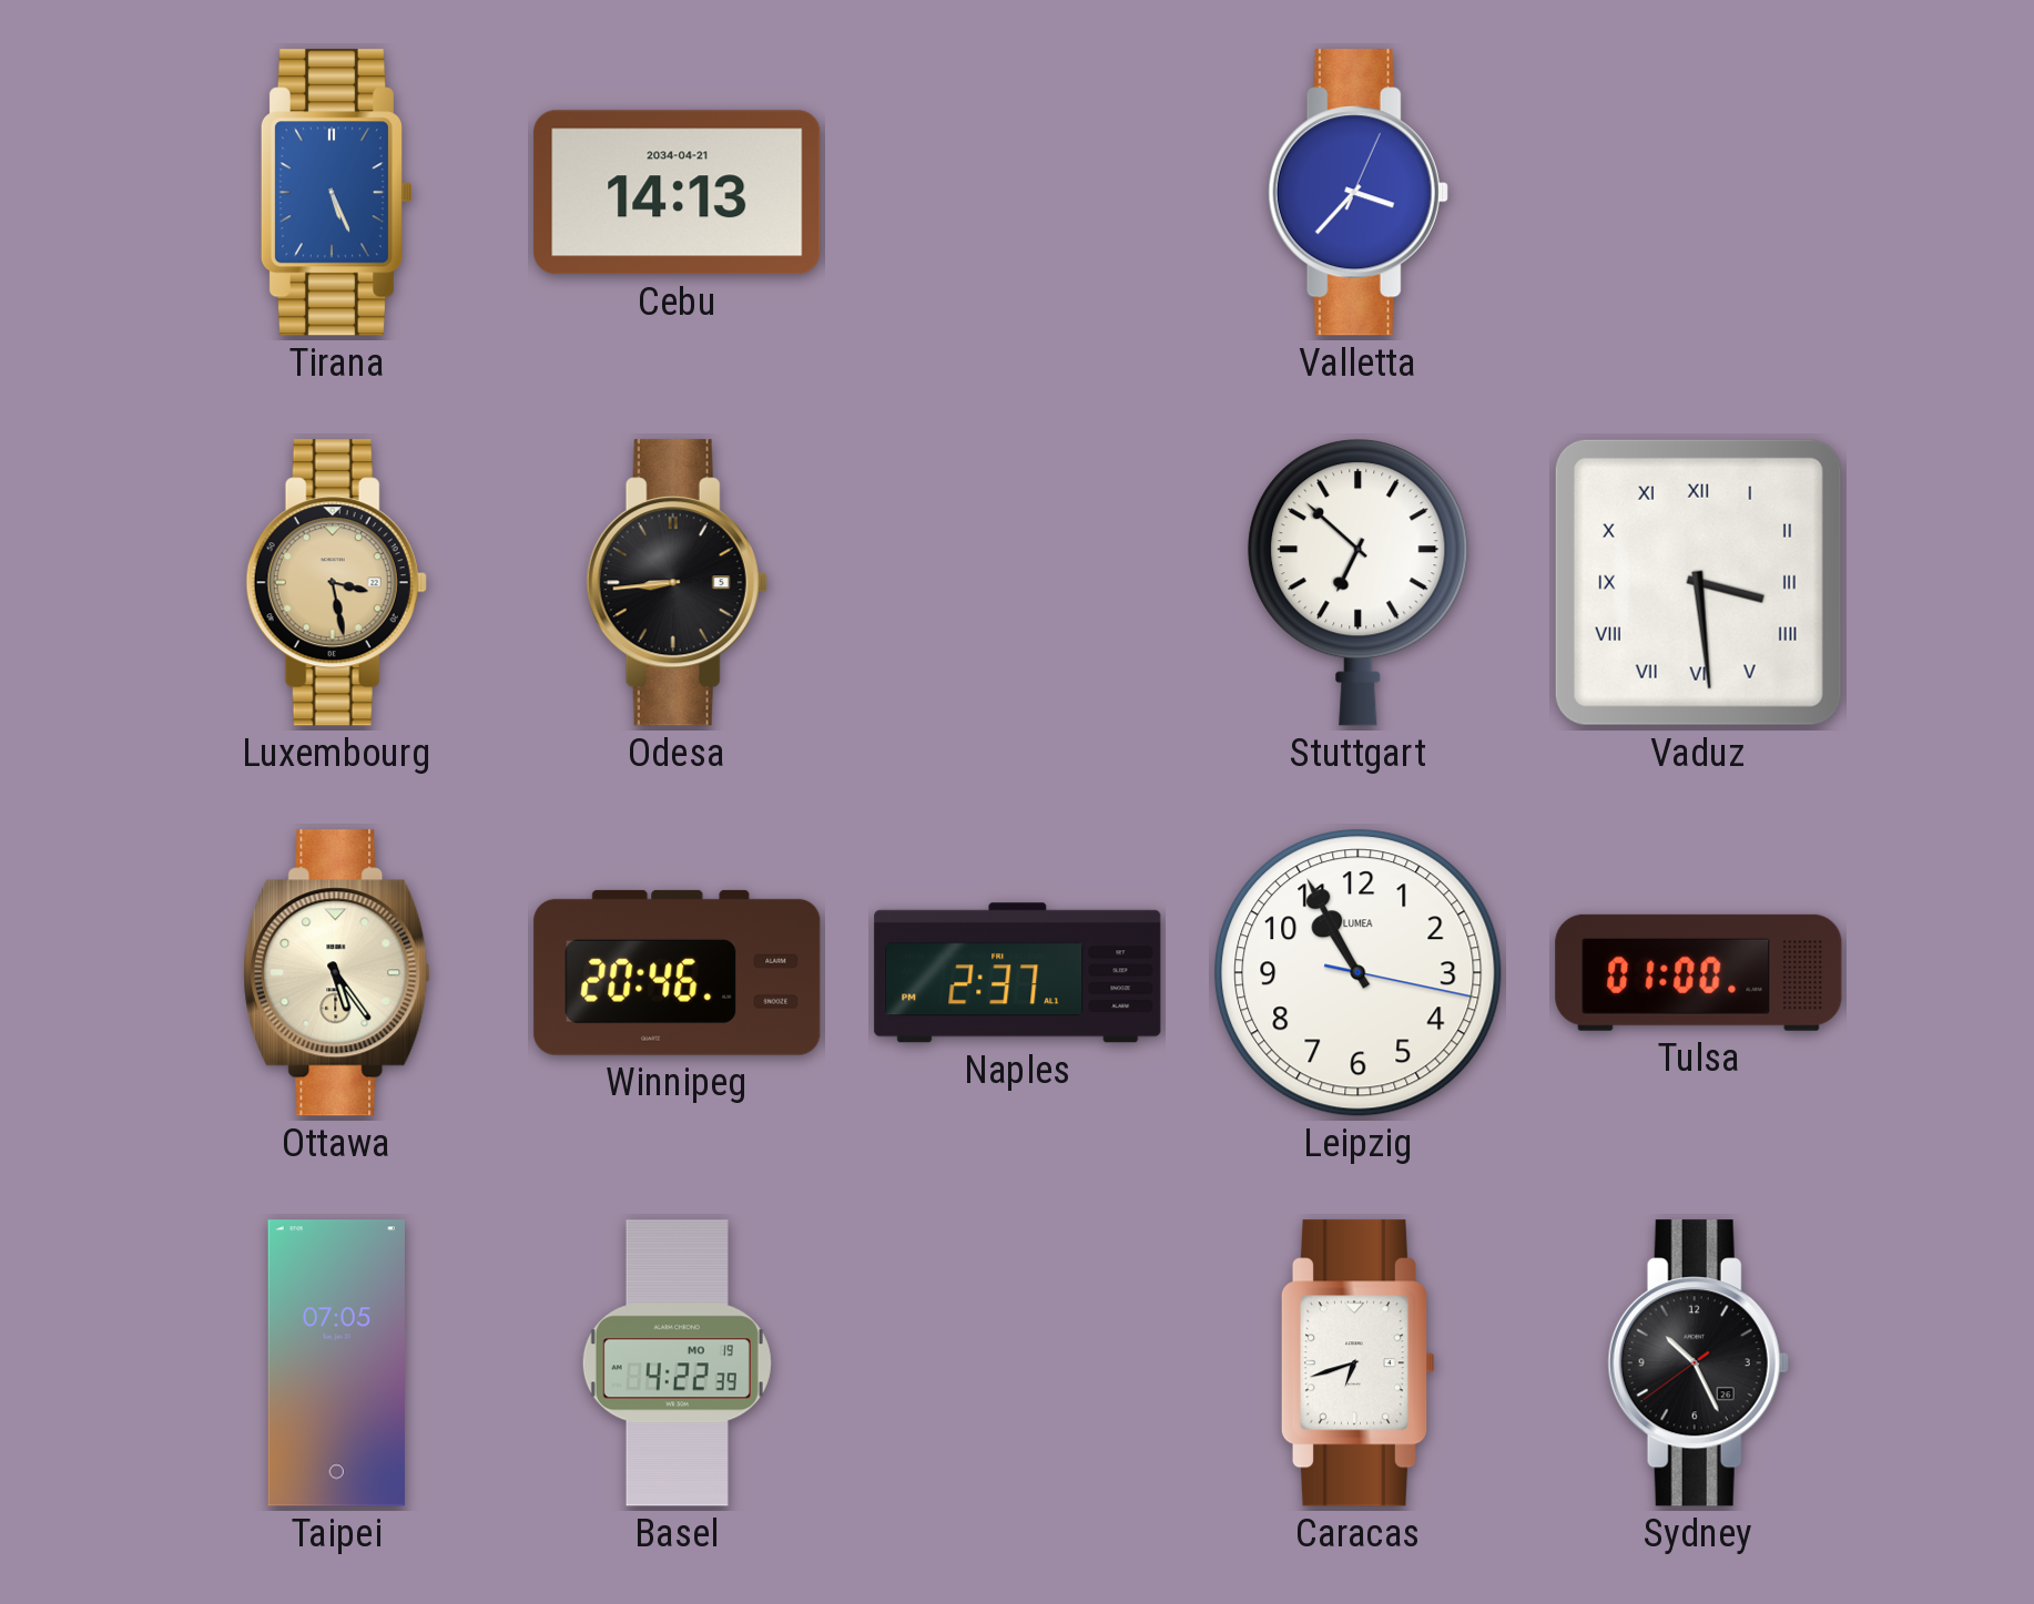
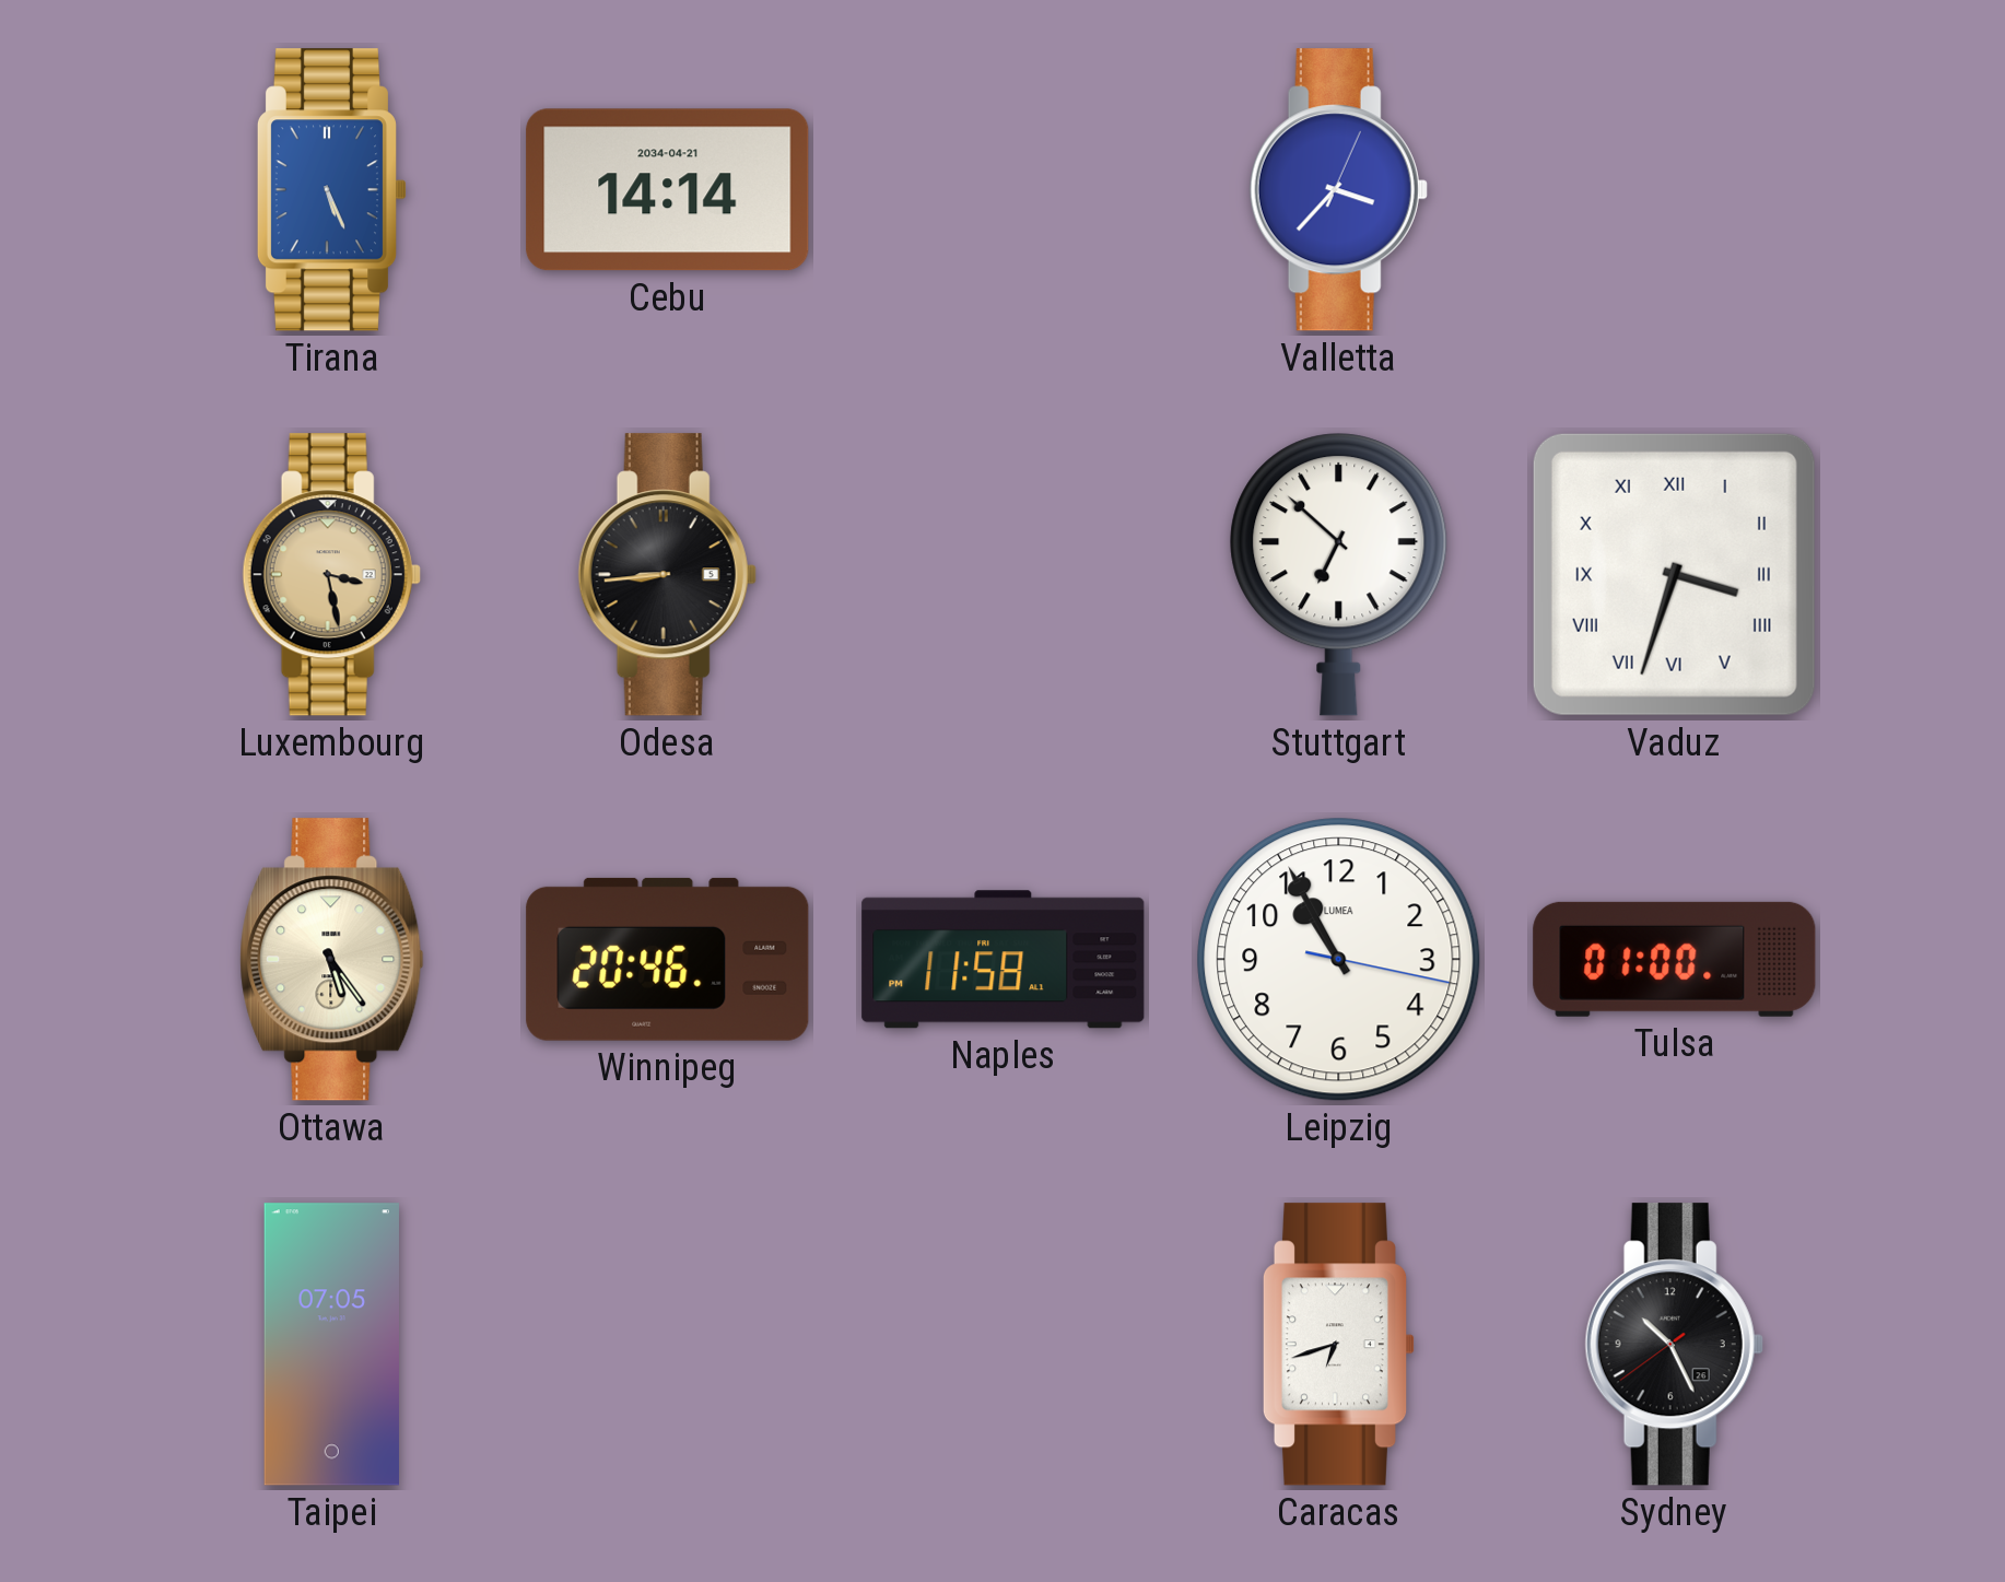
Cebu: 14:13 -> 14:14 (668, 190)
Vaduz: 3:29 -> 3:33 (1674, 574)
Naples: 2:37 -> 11:58 (1004, 960)
Basel: 4:22 -> none (677, 1363)
